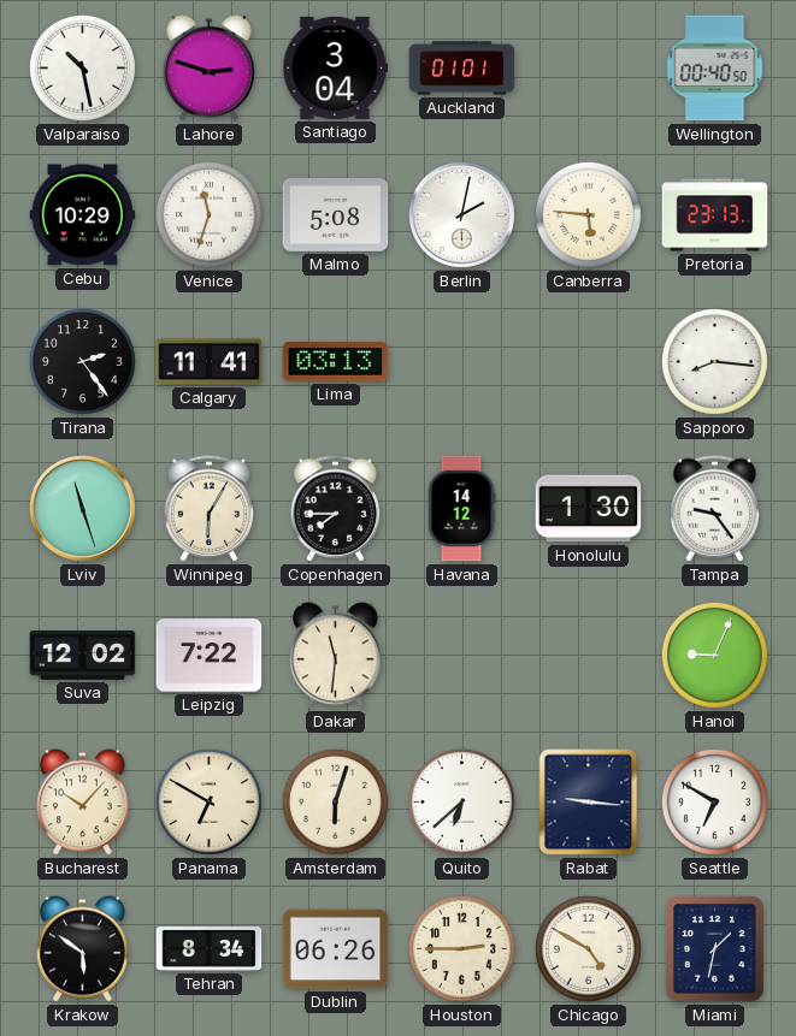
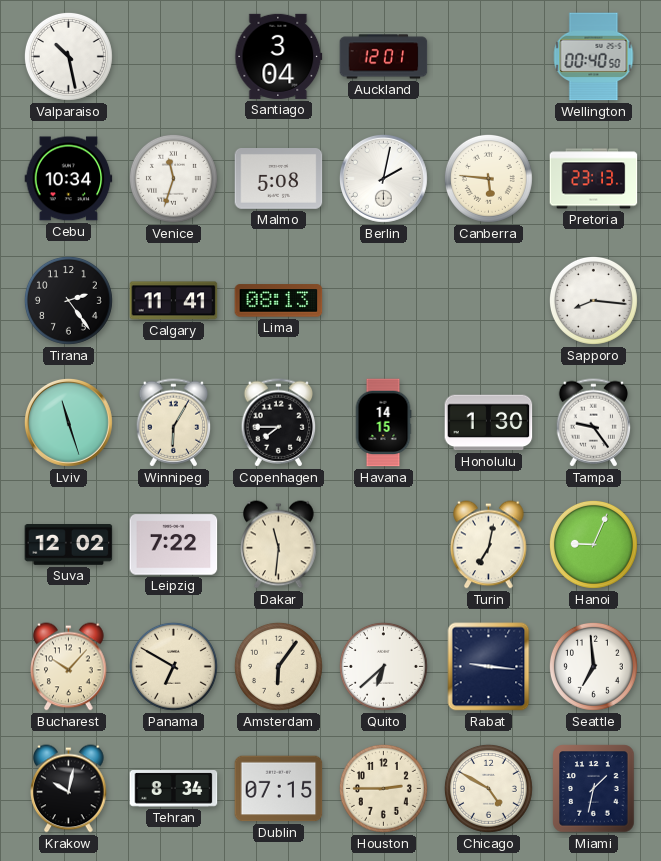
Lahore: 2:48 -> none (210, 69)
Auckland: 01:01 -> 12:01 (384, 57)
Cebu: 10:29 -> 10:34 (69, 179)
Lima: 03:13 -> 08:13 (279, 301)
Havana: 14:12 -> 14:15 (383, 423)
Turin: none -> 7:02 (489, 545)
Amsterdam: 6:03 -> 6:06 (278, 666)
Seattle: 6:50 -> 6:59 (593, 666)
Krakow: 5:51 -> 10:02 (69, 789)
Dublin: 06:26 -> 07:15 (279, 789)
